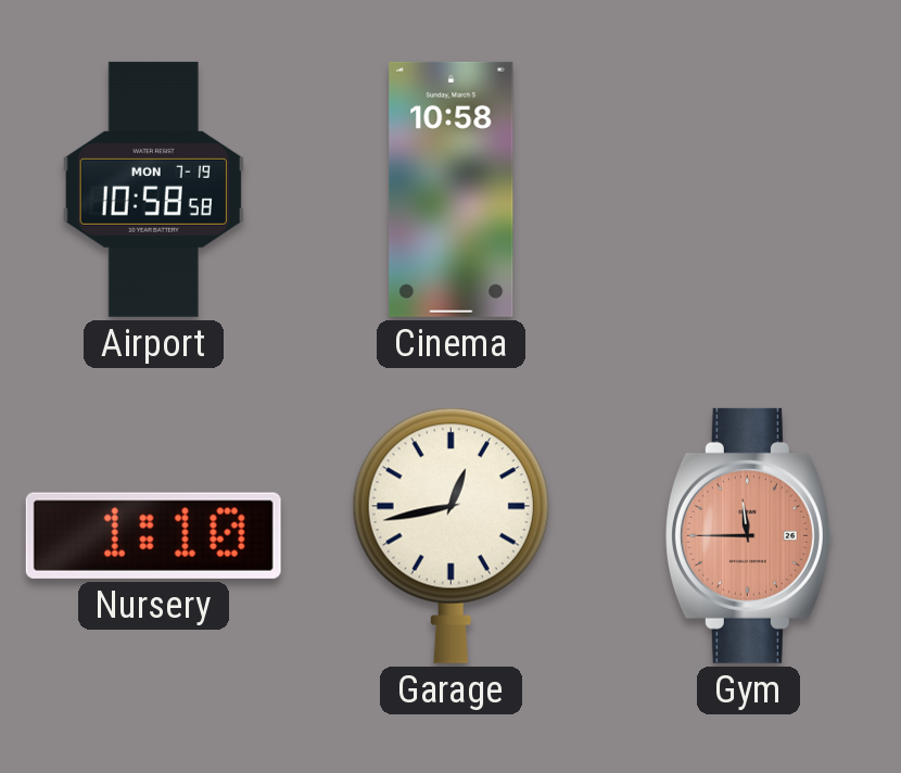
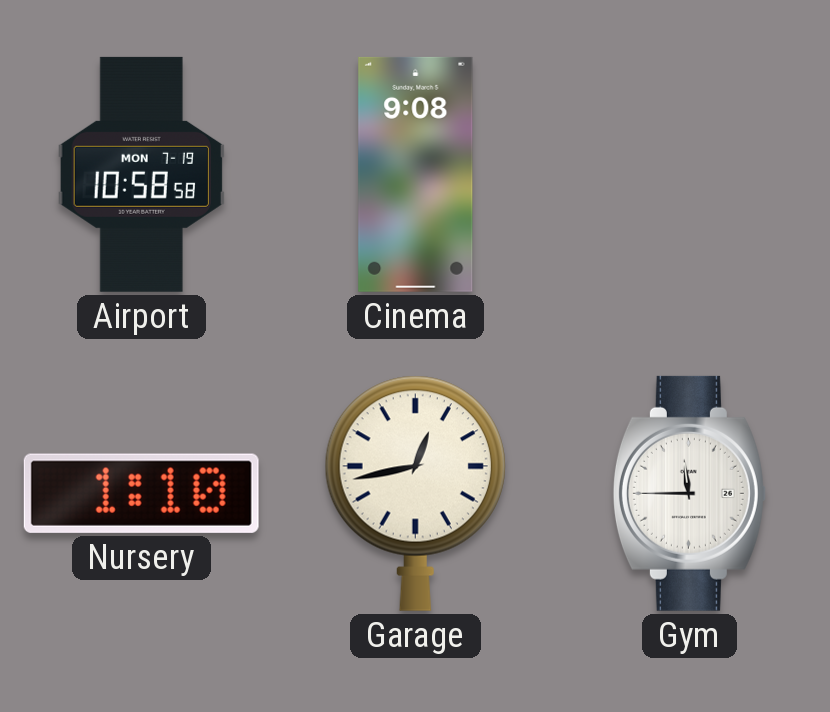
Cinema: 10:58 -> 9:08 (416, 174)
Gym dial: salmon -> white (689, 493)
